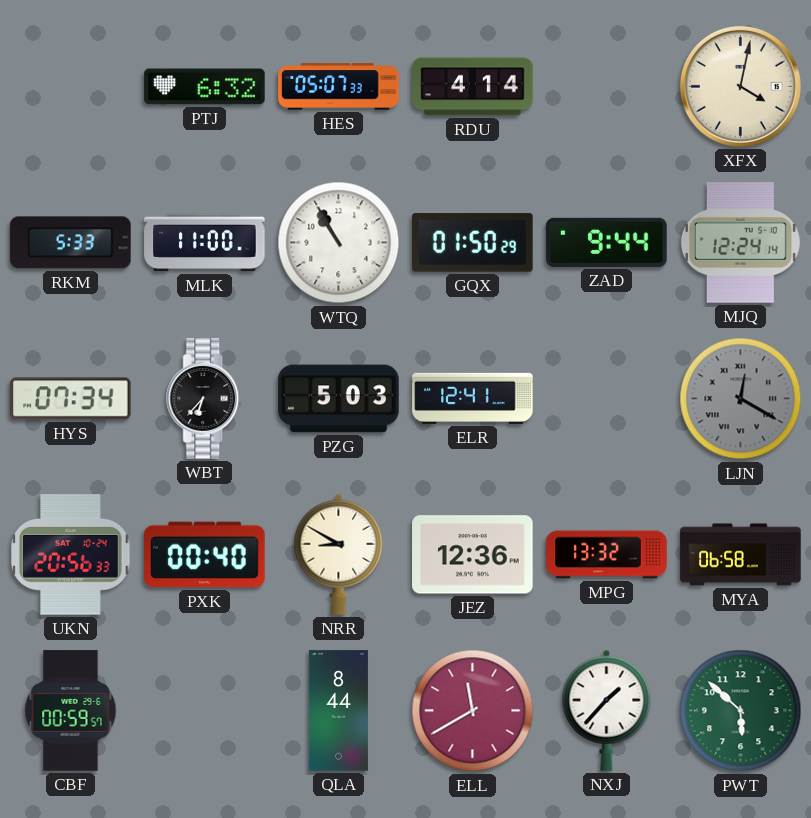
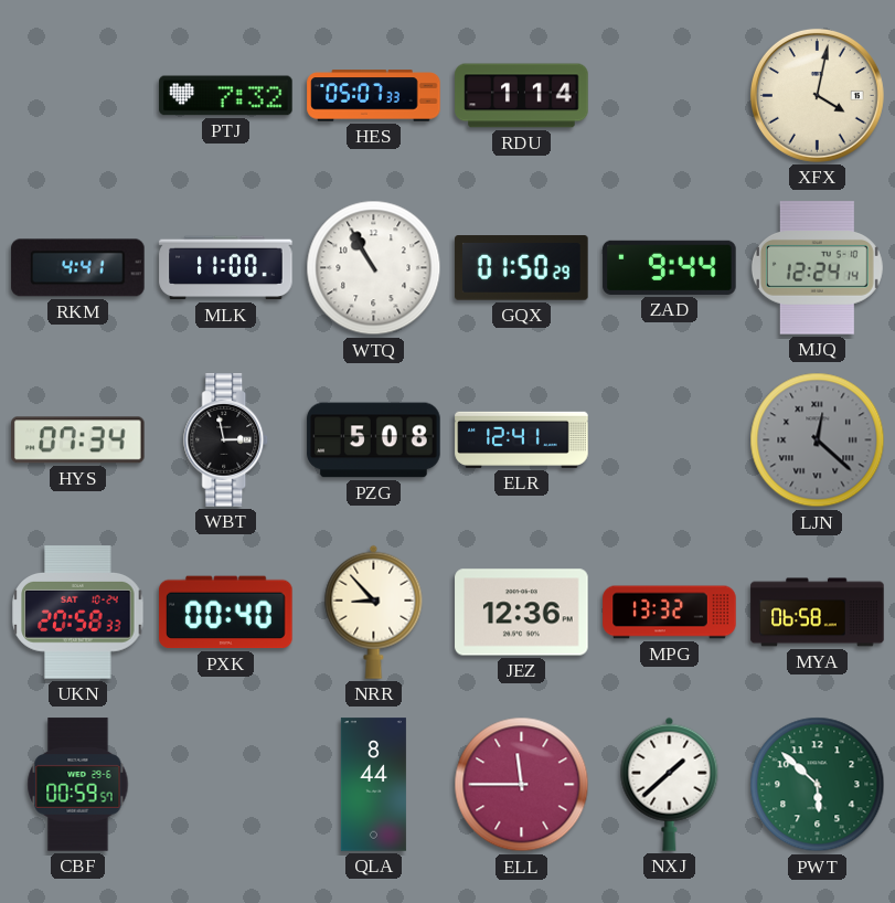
PTJ: 6:32 -> 7:32 (226, 96)
RDU: 4:14 -> 1:14 (522, 96)
RKM: 5:33 -> 4:41 (78, 268)
WBT: 6:37 -> 2:58 (226, 440)
PZG: 5:03 -> 5:08 (374, 440)
LJN: 12:20 -> 12:22 (818, 440)
UKN: 20:56 -> 20:58 (78, 613)
NRR: 8:50 -> 8:53 (374, 612)
ELL: 11:40 -> 11:45 (522, 785)
NXJ: 1:37 -> 1:38 (670, 784)
